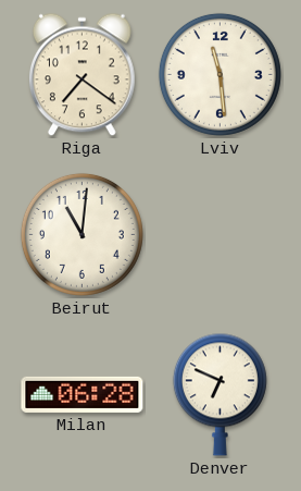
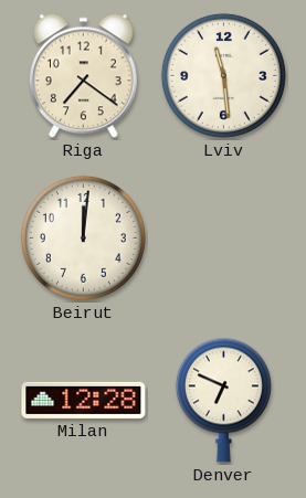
Beirut: 11:01 -> 12:01 (83, 237)
Milan: 06:28 -> 12:28 (84, 400)
